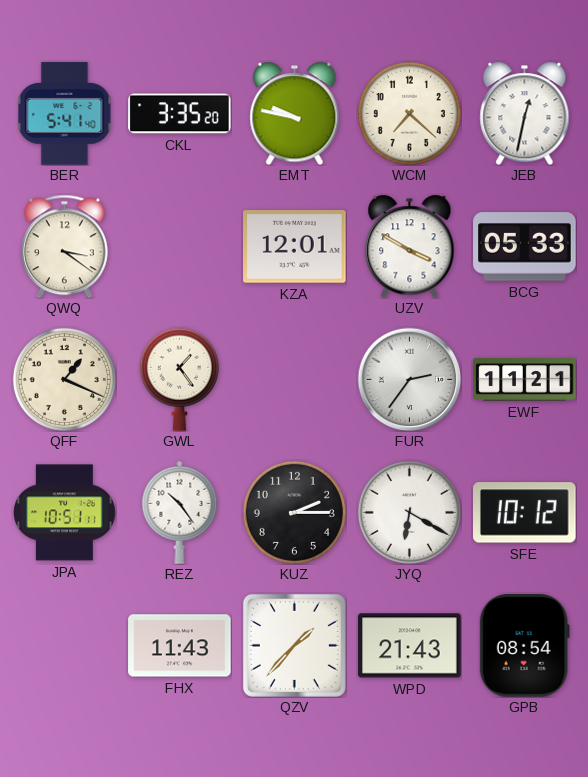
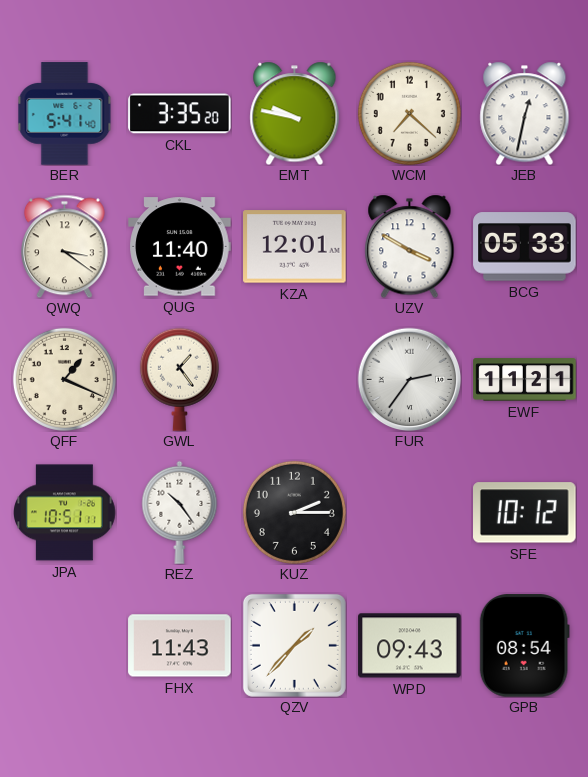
QUG: none -> 11:40 (180, 247)
JYQ: 6:20 -> none (409, 512)
WPD: 21:43 -> 09:43 (410, 646)
